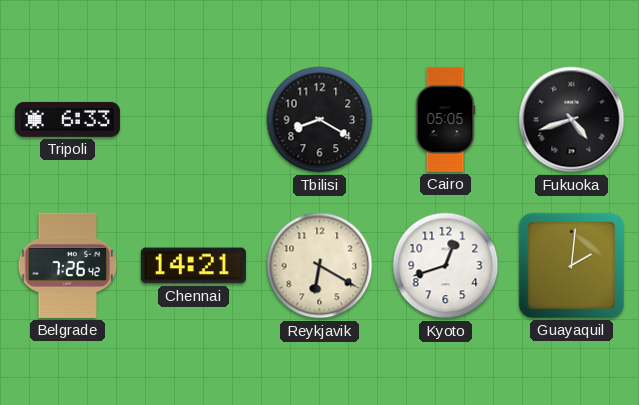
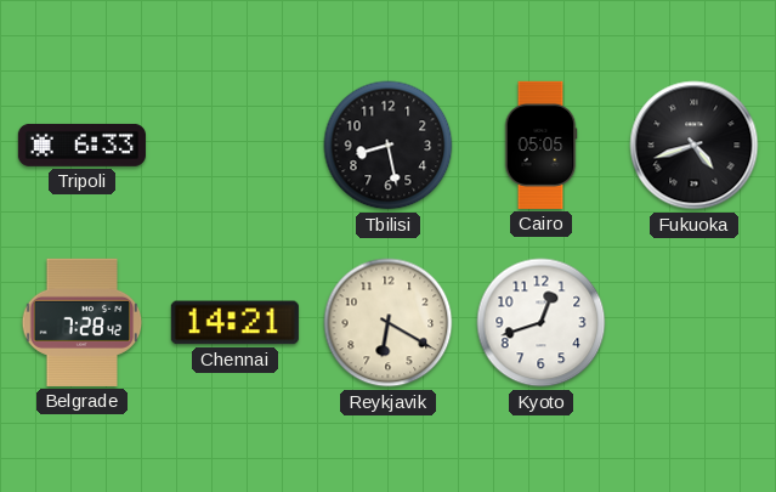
Tbilisi: 8:20 -> 8:28 (389, 146)
Belgrade: 7:26 -> 7:28 (83, 322)
Guayaquil: 2:01 -> none (571, 265)
